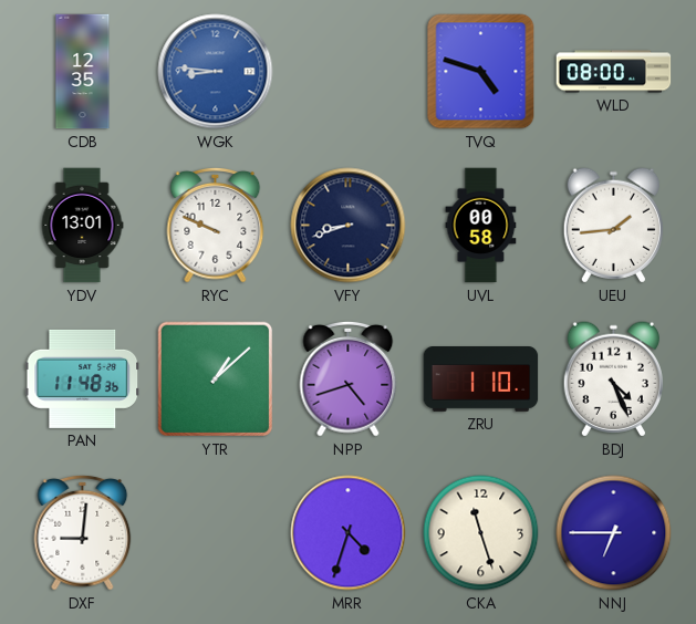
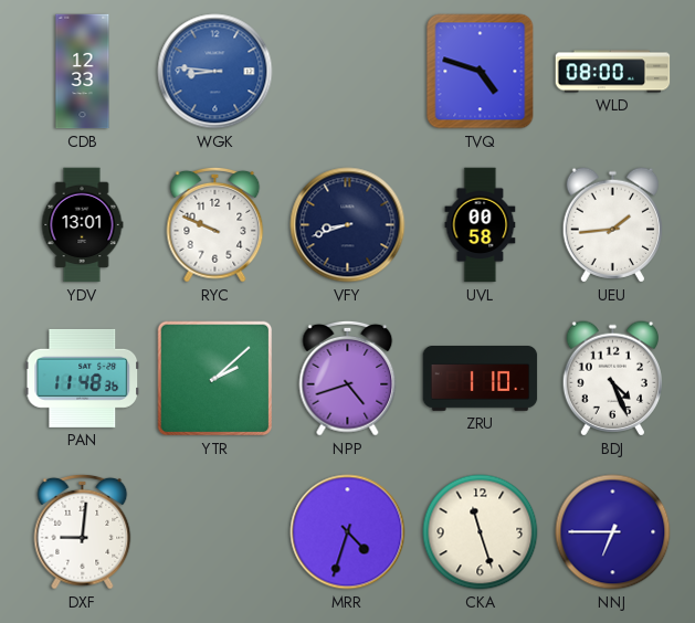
CDB: 12:35 -> 12:33 (83, 72)
YTR: 1:08 -> 2:08 (215, 379)
